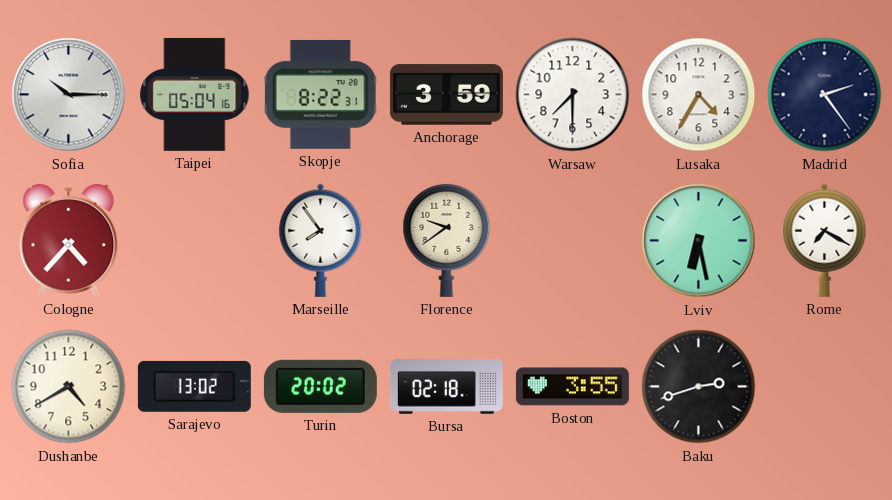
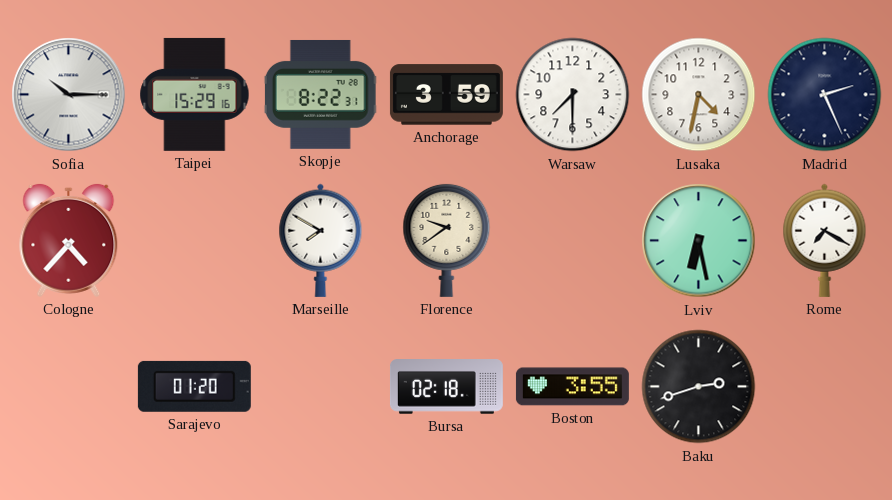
Taipei: 05:04 -> 15:29 (195, 94)
Lusaka: 4:35 -> 4:32 (699, 95)
Madrid: 2:24 -> 2:26 (825, 95)
Marseille: 7:54 -> 7:50 (321, 240)
Dushanbe: 4:40 -> none (69, 387)
Sarajevo: 13:02 -> 01:20 (194, 386)
Turin: 20:02 -> none (320, 386)
